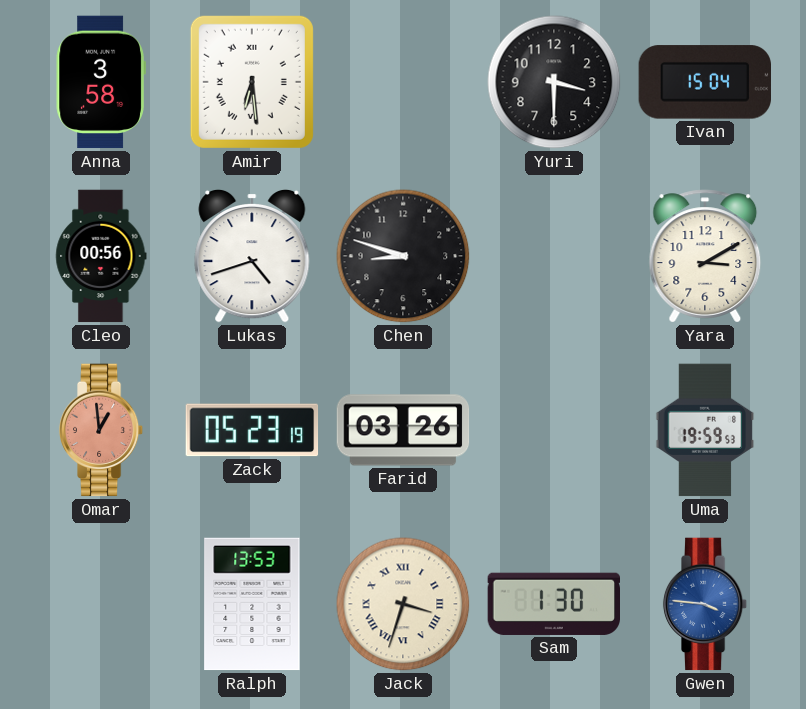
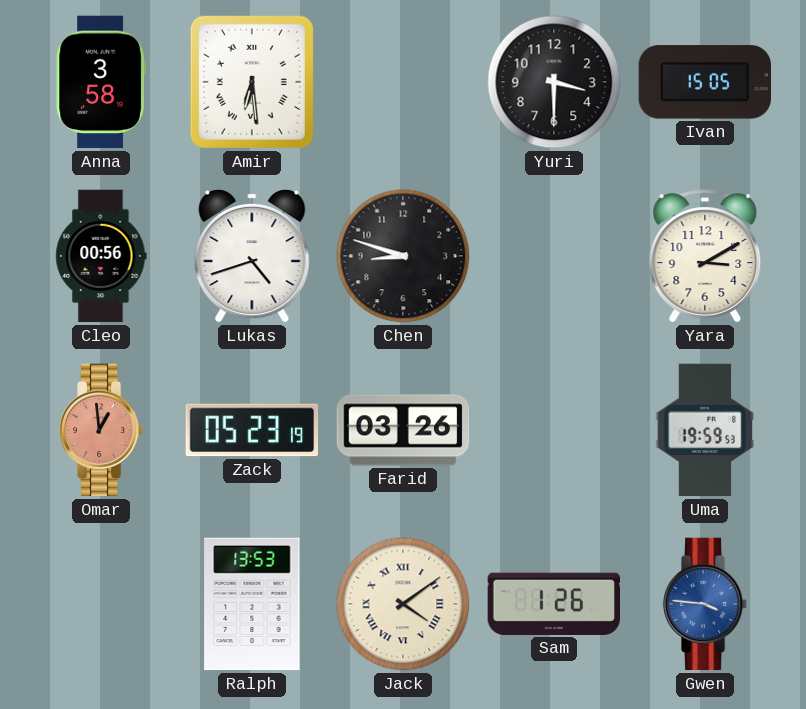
Ivan: 15:04 -> 15:05 (704, 82)
Jack: 3:33 -> 4:09 (403, 604)
Sam: 1:30 -> 1:26 (554, 604)
